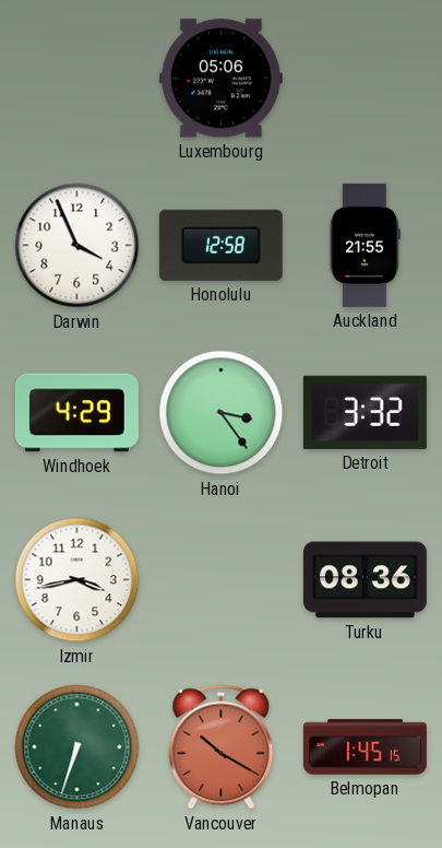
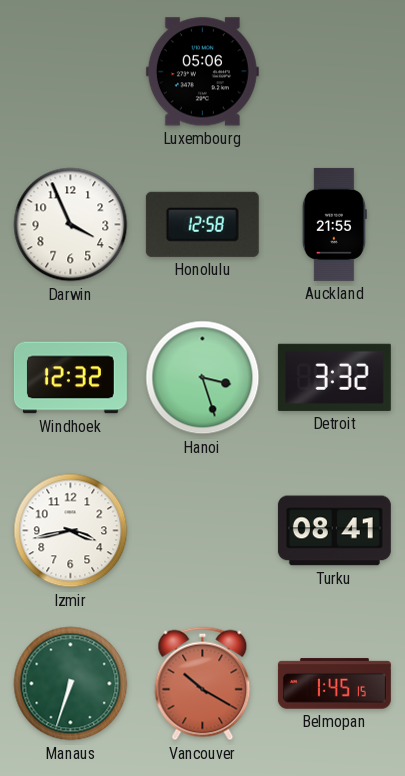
Windhoek: 4:29 -> 12:32 (70, 378)
Hanoi: 3:24 -> 3:27 (203, 378)
Turku: 08:36 -> 08:41 (334, 531)
